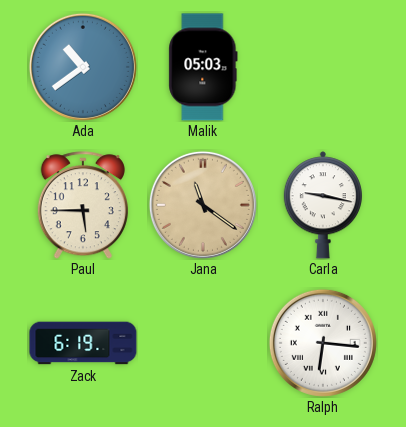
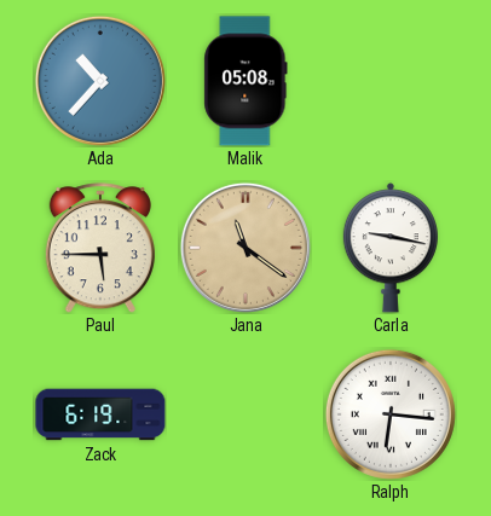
Ada: 10:39 -> 10:37 (100, 81)
Malik: 05:03 -> 05:08 (245, 81)
